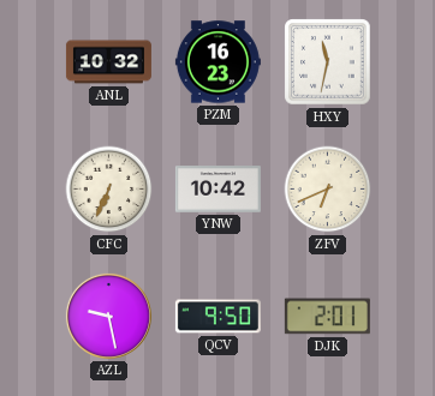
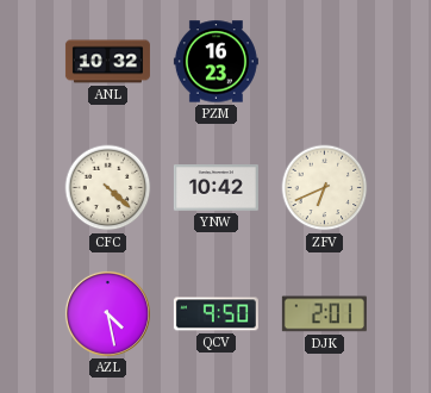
HXY: 11:32 -> none (328, 62)
CFC: 6:34 -> 4:22 (108, 188)
AZL: 9:28 -> 4:28 (107, 313)
